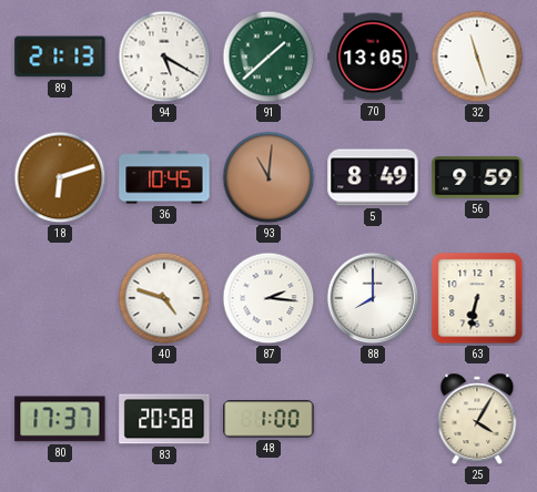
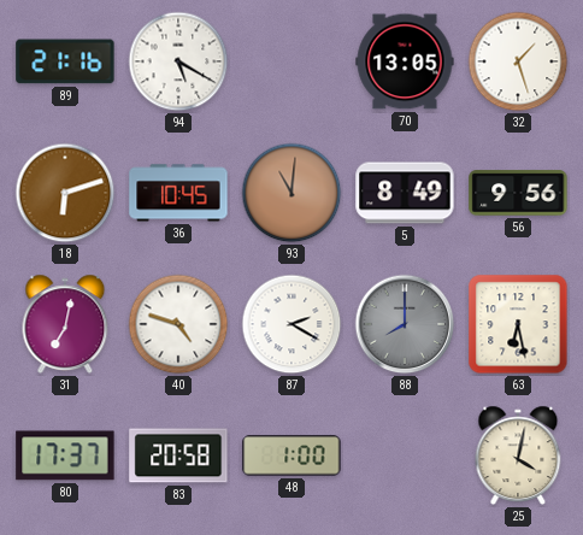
89: 21:13 -> 21:16 (65, 61)
91: 1:38 -> none (268, 57)
32: 11:27 -> 1:27 (518, 61)
56: 9:59 -> 9:56 (518, 193)
31: none -> 7:02 (65, 324)
87: 2:16 -> 2:20 (291, 324)
88 dial: white -> grey (405, 324)
63: 6:32 -> 6:28 (518, 324)
25: 4:05 -> 4:02 (518, 455)
